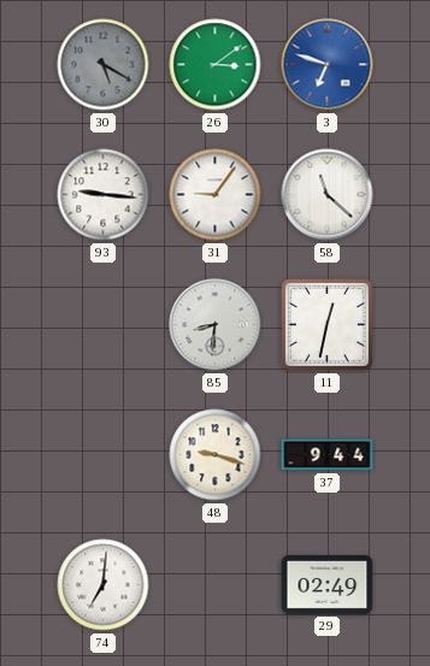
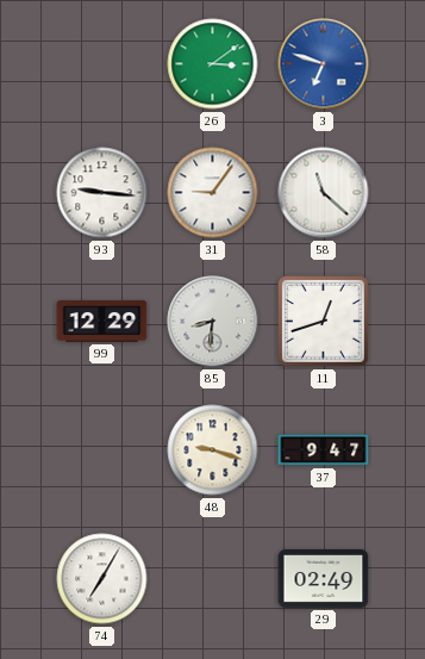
30: 5:20 -> none (104, 65)
99: none -> 12:29 (102, 322)
11: 12:32 -> 12:42 (323, 321)
37: 9:44 -> 9:47 (324, 450)
74: 7:01 -> 7:05 (102, 579)
